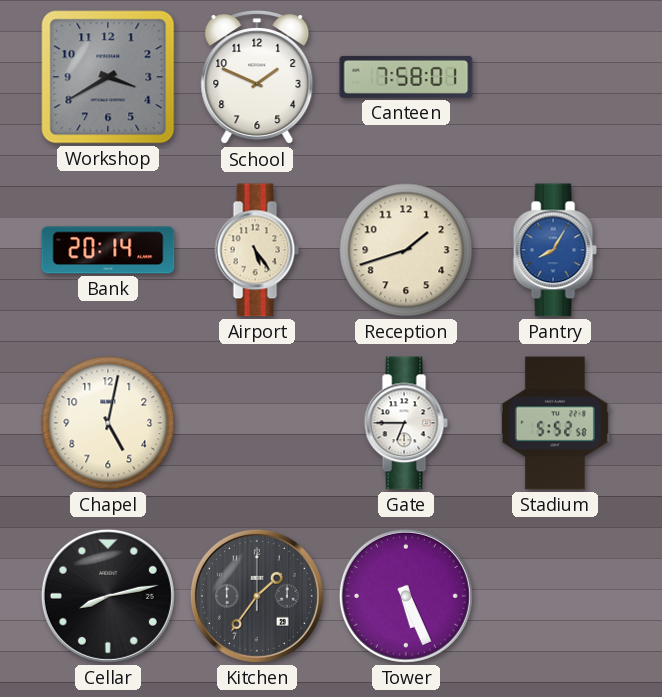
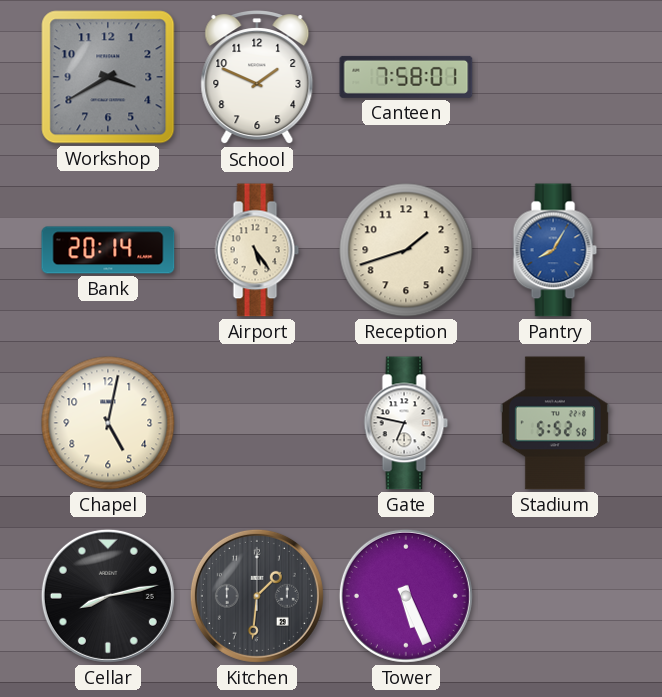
Gate: 6:45 -> 6:47 (406, 423)
Kitchen: 1:36 -> 1:31 (257, 596)
